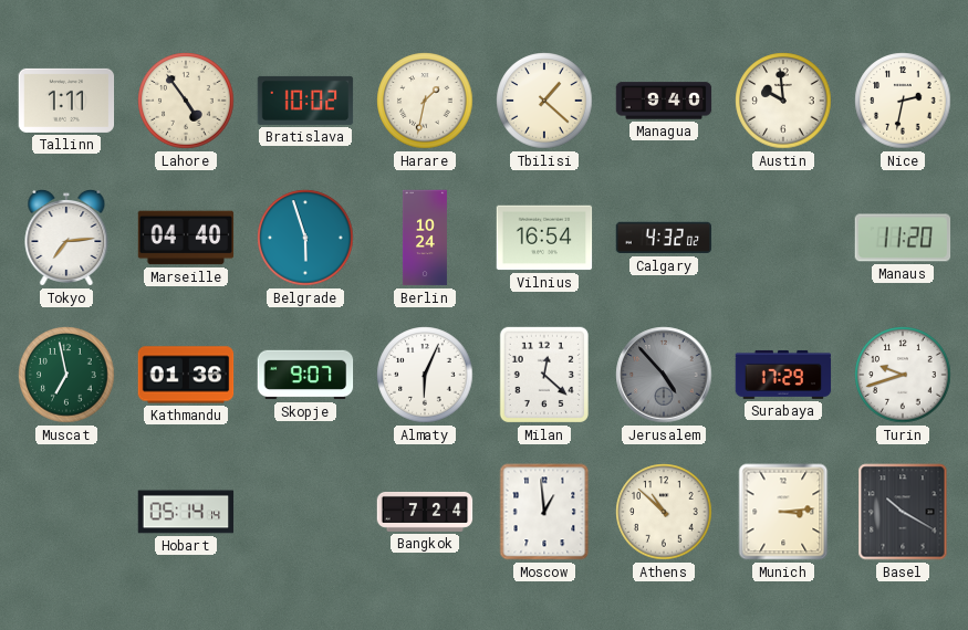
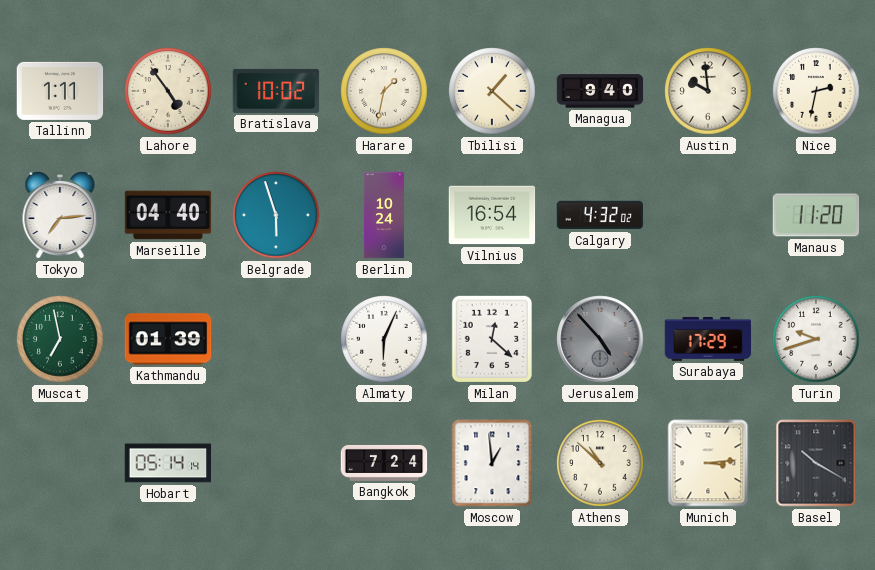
Kathmandu: 01:36 -> 01:39 (168, 339)
Skopje: 9:07 -> none (305, 375)
